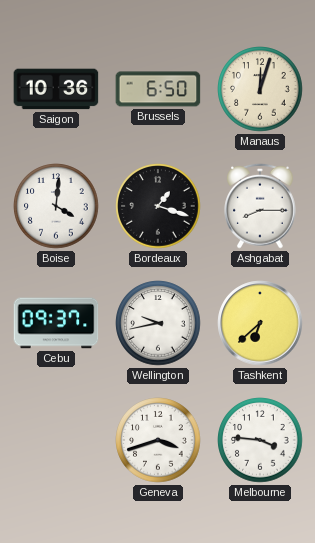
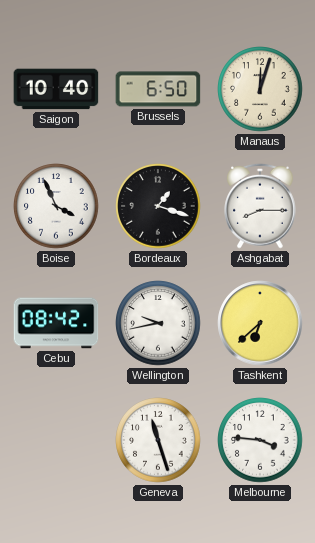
Saigon: 10:36 -> 10:40 (56, 89)
Boise: 4:01 -> 3:56 (56, 206)
Cebu: 09:37 -> 08:42 (56, 323)
Geneva: 3:42 -> 11:27 (158, 440)
